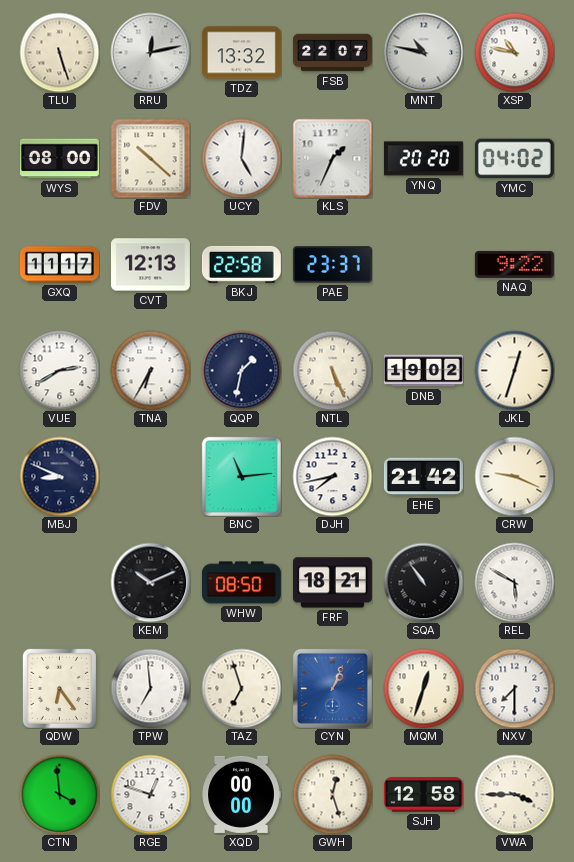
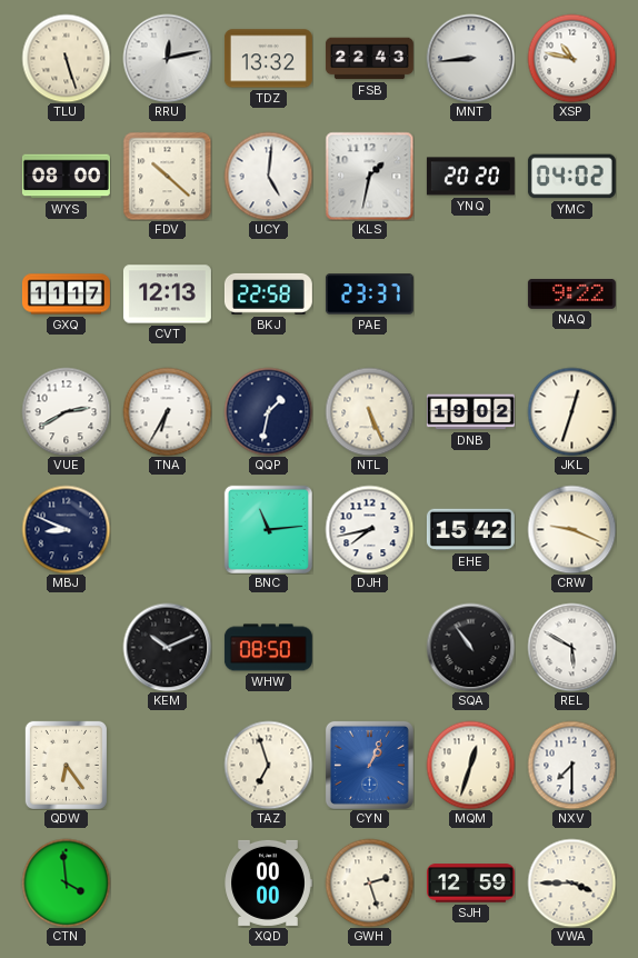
FSB: 22:07 -> 22:43 (369, 59)
MNT: 10:47 -> 8:44 (470, 58)
KLS: 1:34 -> 1:32 (369, 176)
EHE: 21:42 -> 15:42 (470, 530)
FRF: 18:21 -> none (332, 583)
TPW: 6:59 -> none (150, 688)
RGE: 12:48 -> none (150, 794)
GWH: 12:27 -> 2:27 (369, 882)
SJH: 12:58 -> 12:59 (470, 884)
